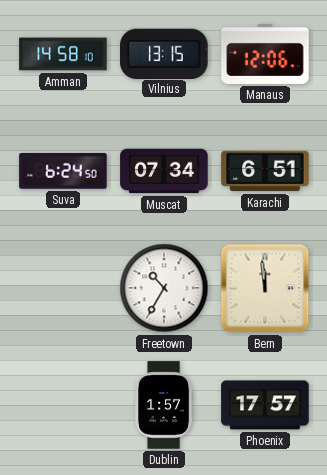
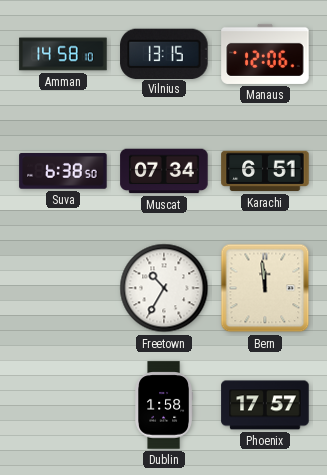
Suva: 6:24 -> 6:38 (63, 171)
Dublin: 1:57 -> 1:58 (163, 405)
